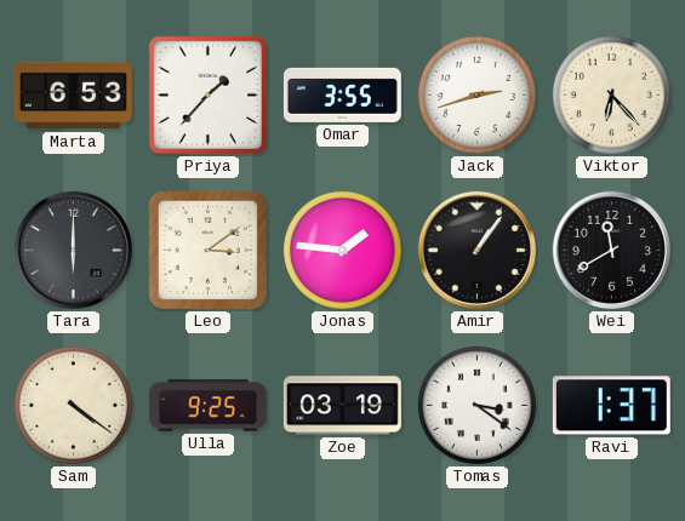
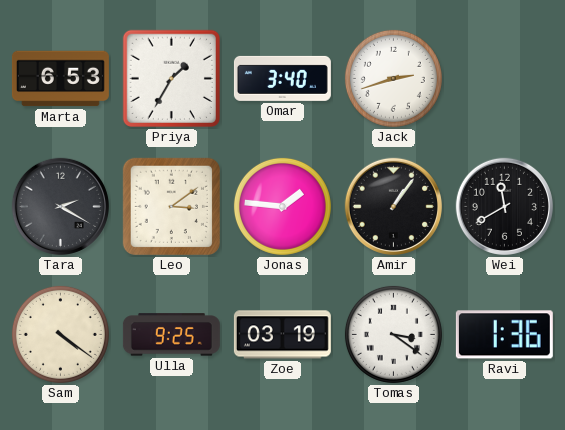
Priya: 1:37 -> 1:35 (171, 78)
Omar: 3:55 -> 3:40 (282, 78)
Viktor: 6:23 -> none (611, 95)
Tara: 6:00 -> 2:20 (60, 206)
Ravi: 1:37 -> 1:36 (504, 335)
